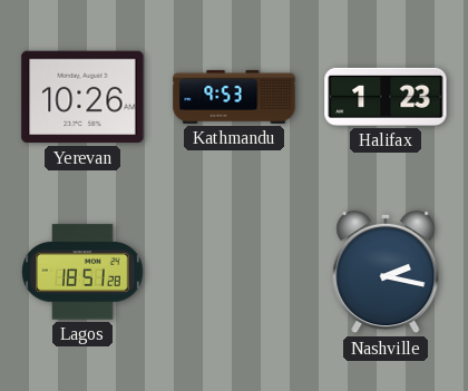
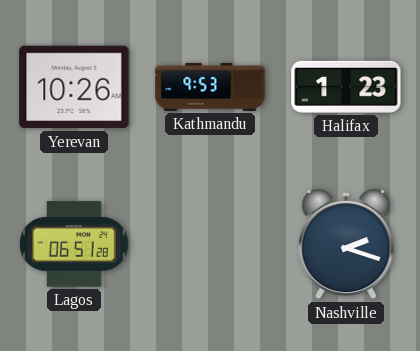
Lagos: 18:51 -> 06:51 (74, 244)
Nashville: 2:17 -> 2:18 (346, 244)
